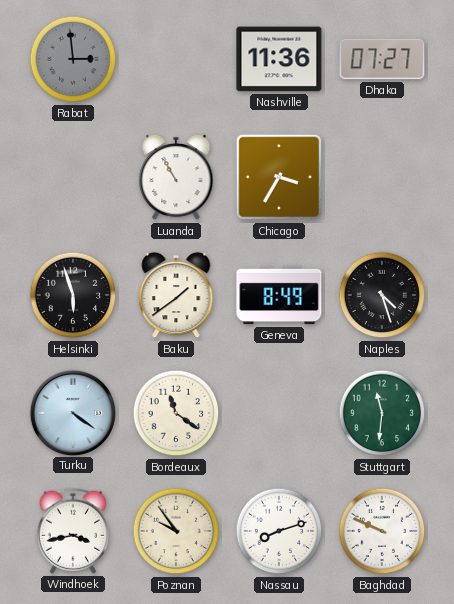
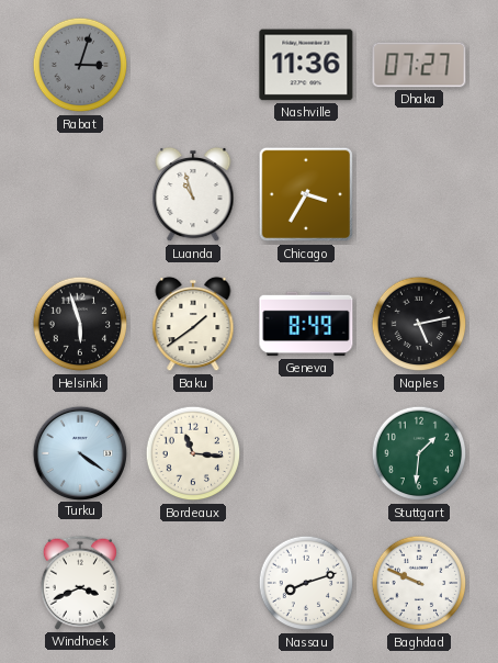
Rabat: 2:59 -> 3:03 (80, 65)
Luanda: 10:55 -> 10:57 (193, 194)
Naples: 4:27 -> 5:13 (419, 324)
Bordeaux: 11:21 -> 11:16 (193, 453)
Stuttgart: 11:31 -> 1:31 (419, 453)
Windhoek: 3:43 -> 3:41 (80, 583)
Poznan: 9:54 -> none (176, 531)
